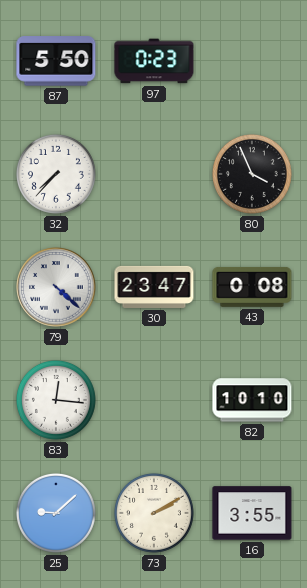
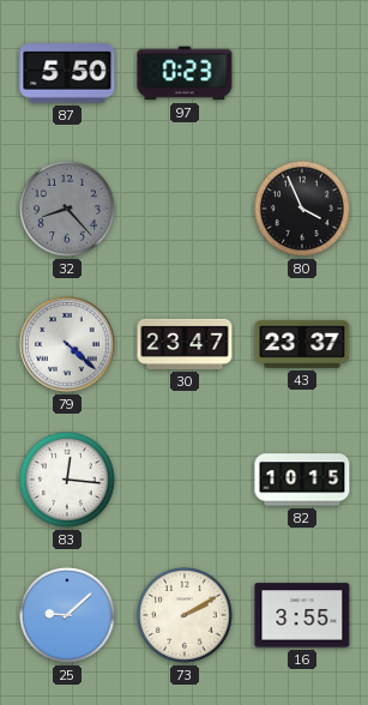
32: 7:37 -> 8:23 (67, 209)
32 dial: white -> grey (67, 209)
43: 0:08 -> 23:37 (302, 344)
82: 10:10 -> 10:15 (302, 480)
